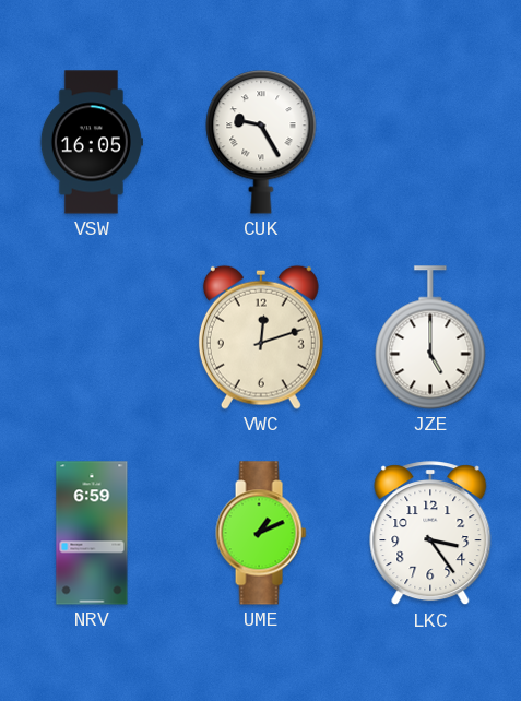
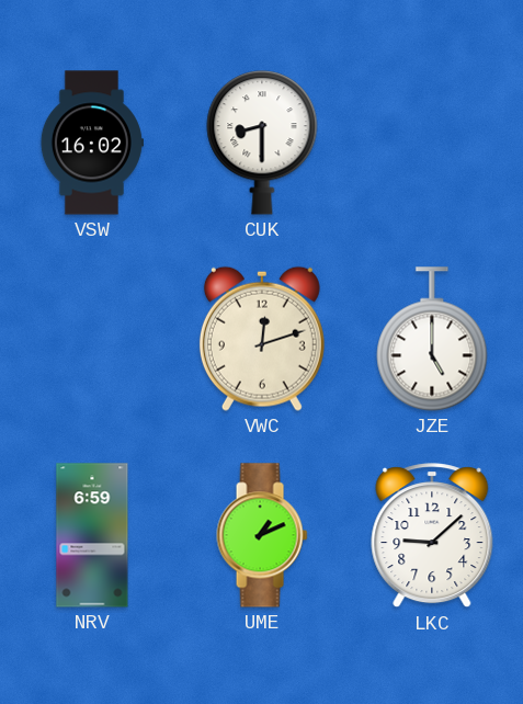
VSW: 16:05 -> 16:02 (92, 143)
CUK: 9:25 -> 8:30 (262, 143)
LKC: 3:24 -> 9:08 (432, 536)
